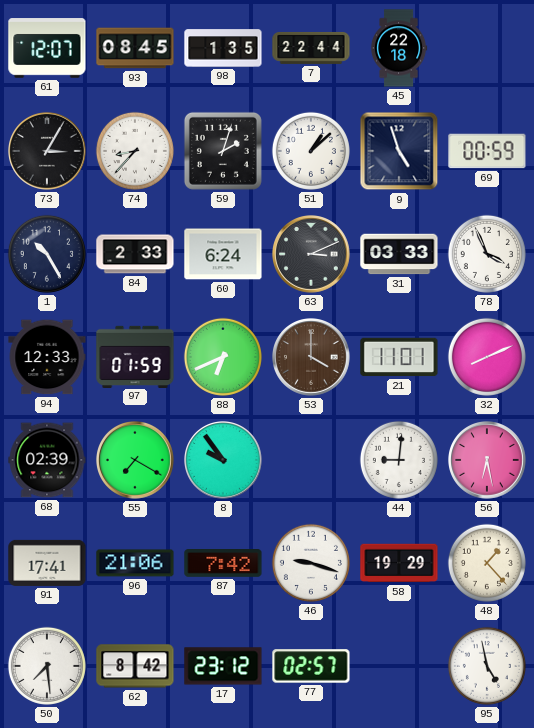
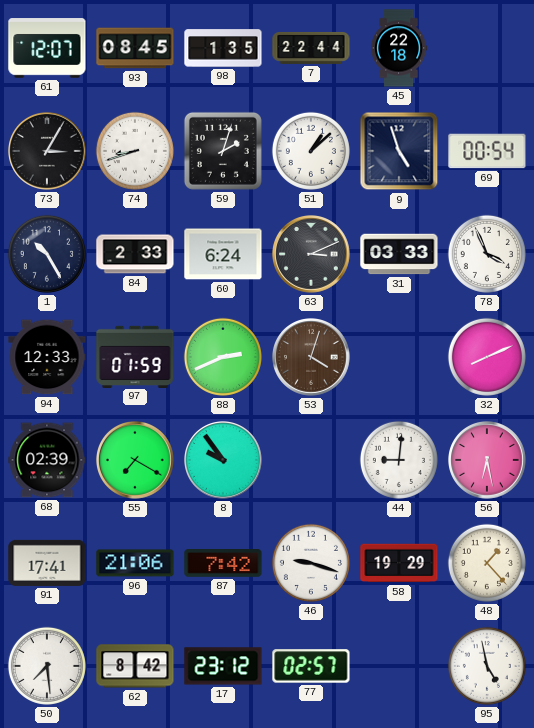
74: 8:37 -> 8:42 (135, 151)
69: 00:59 -> 00:54 (487, 151)
88: 6:41 -> 2:41 (223, 357)
53: 4:00 -> 4:03 (312, 358)
21: 11:01 -> none (399, 357)
